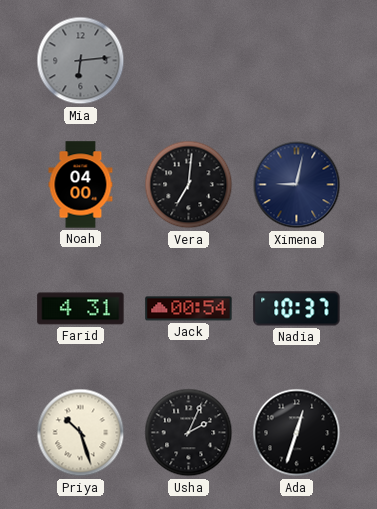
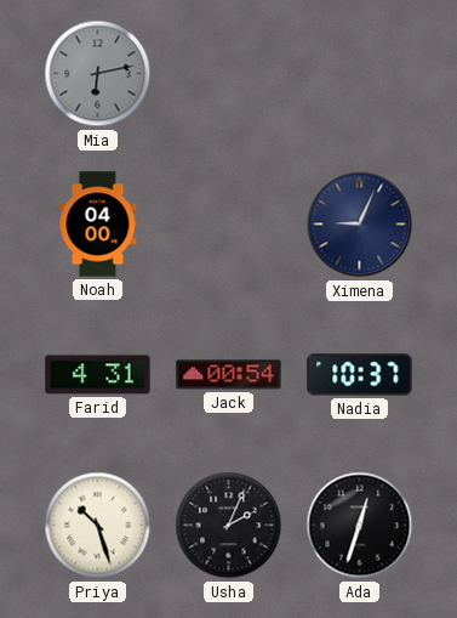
Mia: 6:14 -> 6:13 (98, 74)
Vera: 7:01 -> none (189, 185)
Ximena: 9:02 -> 9:04 (360, 225)
